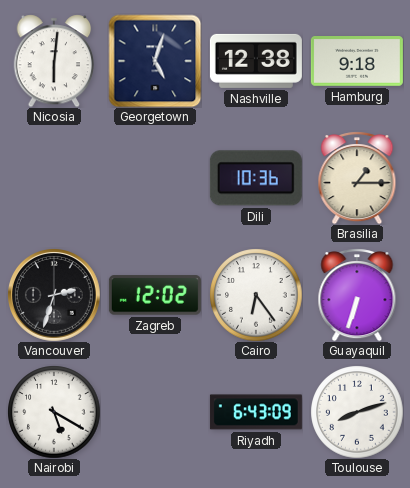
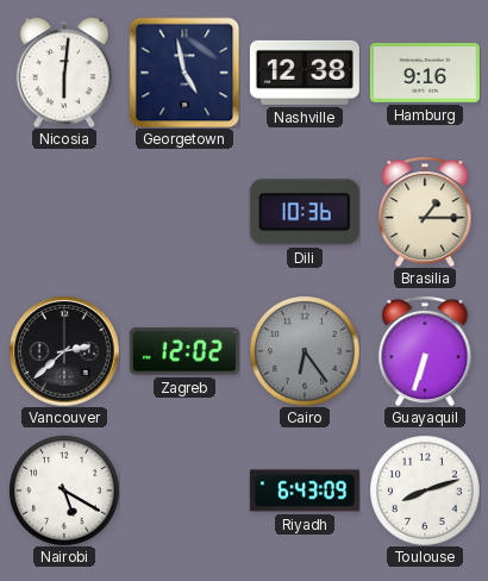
Georgetown: 5:03 -> 4:58 (184, 73)
Hamburg: 9:18 -> 9:16 (425, 74)
Vancouver: 2:33 -> 2:38 (64, 351)
Cairo dial: white -> grey (305, 351)
